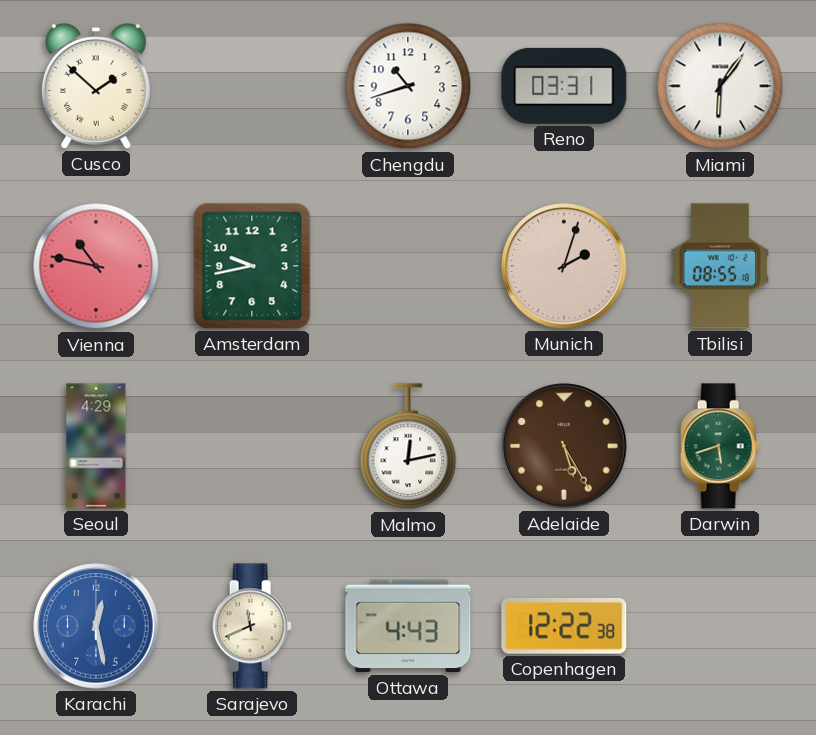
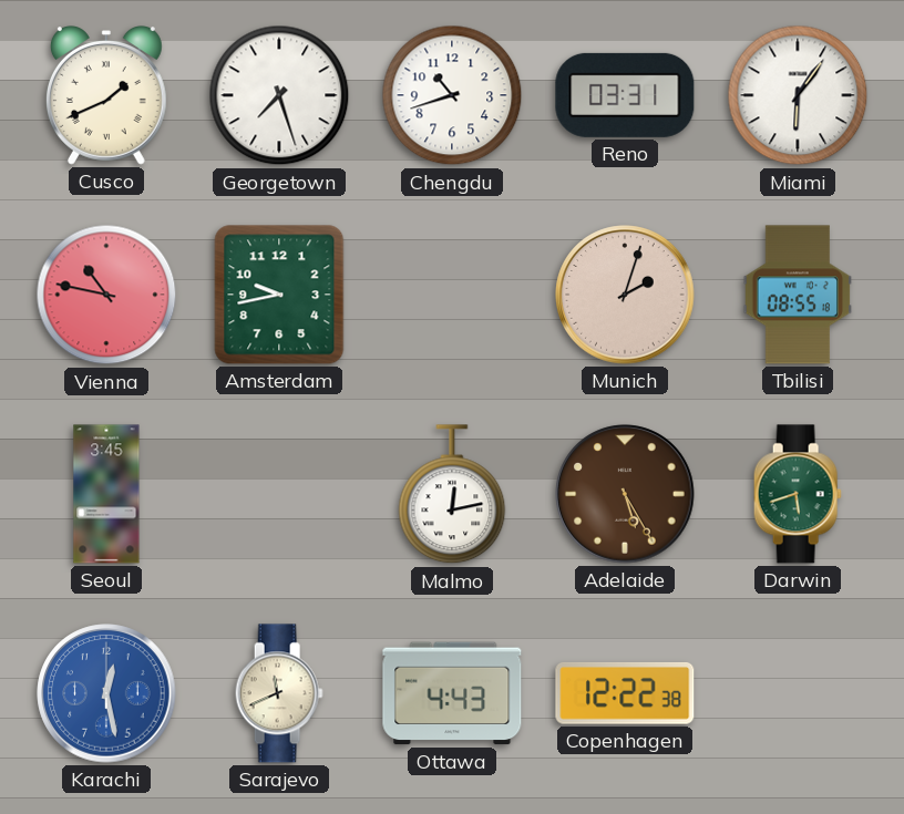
Cusco: 1:52 -> 1:41 (106, 96)
Georgetown: none -> 7:27 (279, 95)
Seoul: 4:29 -> 3:45 (106, 494)
